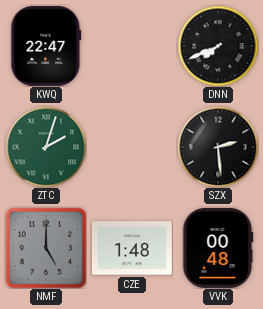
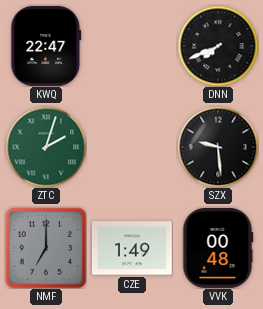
SZX: 2:29 -> 9:29 (218, 147)
NMF: 5:00 -> 7:00 (46, 248)
CZE: 1:48 -> 1:49 (132, 248)
